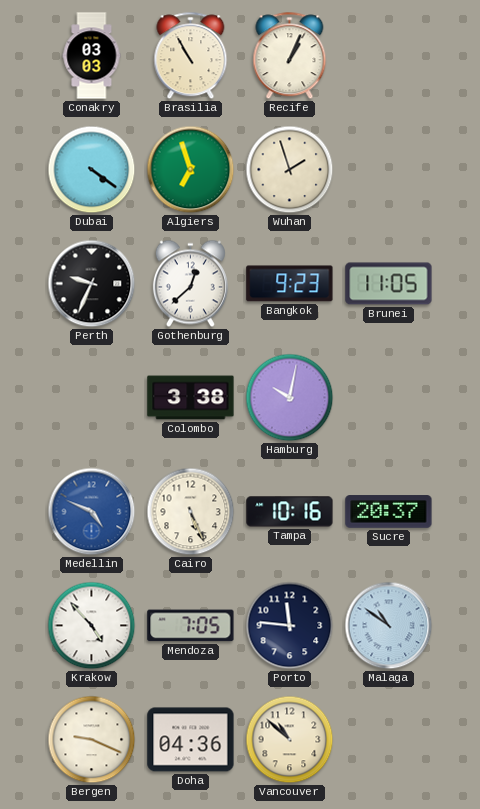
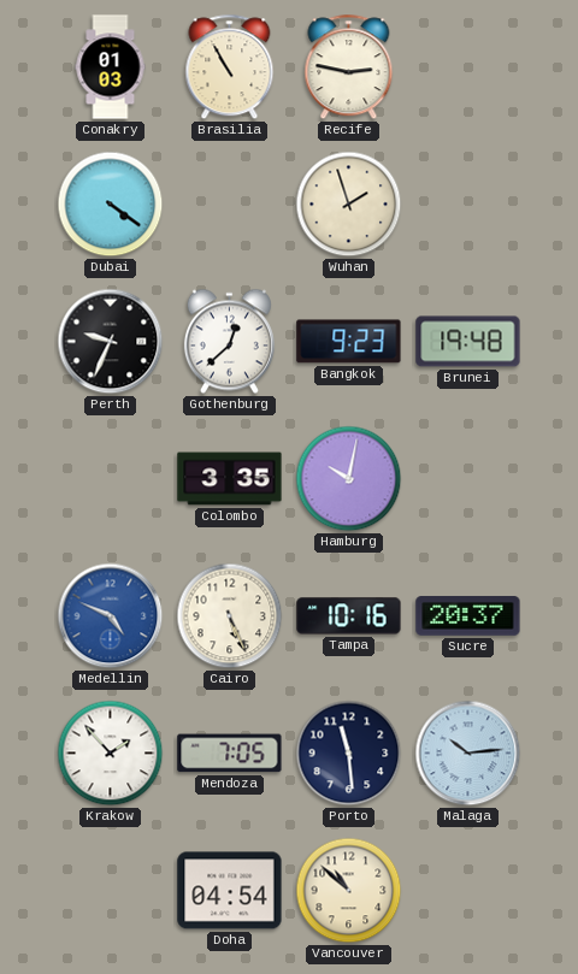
Conakry: 03:03 -> 01:03 (111, 67)
Recife: 1:04 -> 2:47 (349, 67)
Algiers: 6:57 -> none (191, 170)
Brunei: 11:05 -> 19:48 (468, 342)
Colombo: 3:38 -> 3:35 (230, 479)
Krakow: 4:53 -> 1:53 (111, 754)
Porto: 11:46 -> 11:29 (349, 754)
Malaga: 10:51 -> 10:14 (468, 754)
Bergen: 9:19 -> none (92, 740)
Doha: 04:36 -> 04:54 (230, 891)
